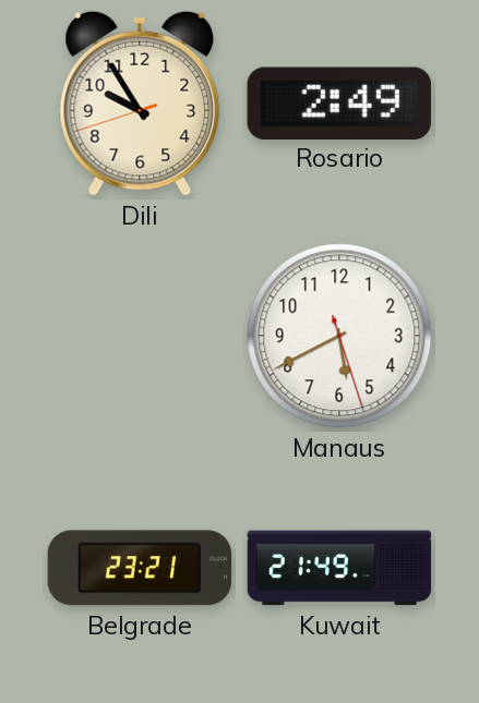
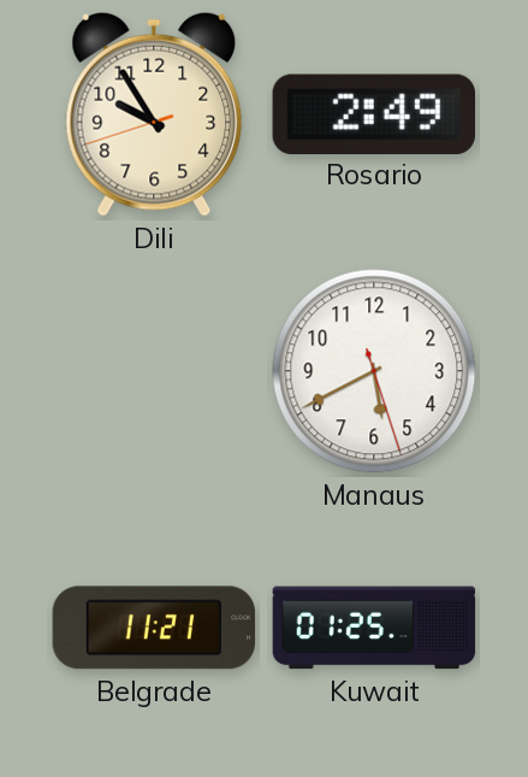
Belgrade: 23:21 -> 11:21 (154, 628)
Kuwait: 21:49 -> 01:25 (374, 628)
